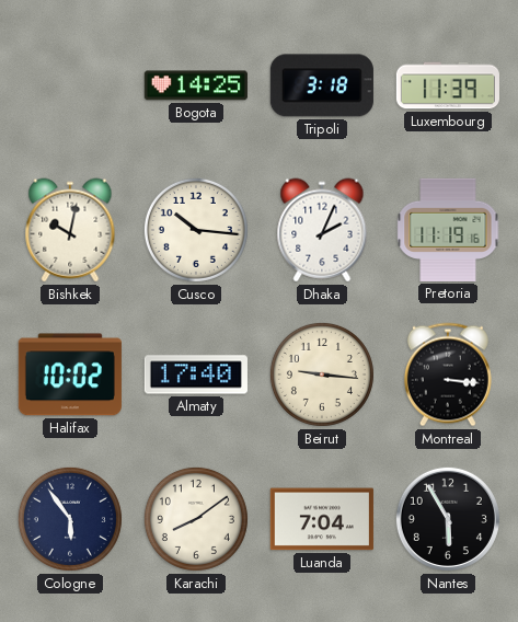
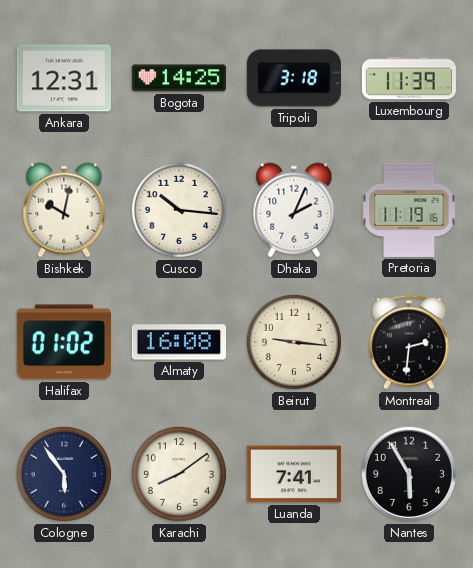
Ankara: none -> 12:31 (64, 78)
Halifax: 10:02 -> 01:02 (64, 342)
Almaty: 17:40 -> 16:08 (179, 342)
Montreal: 3:16 -> 2:31 (409, 342)
Luanda: 7:04 -> 7:41 (294, 474)
